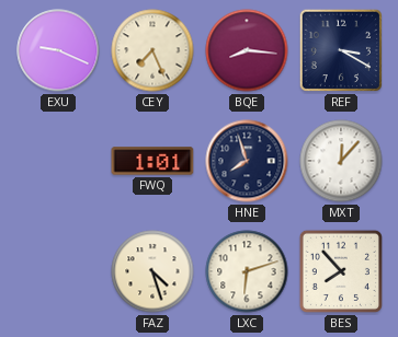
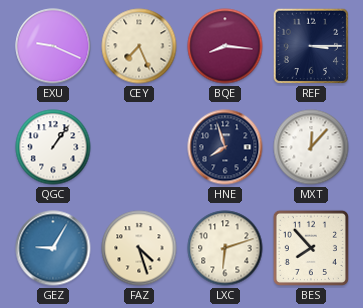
REF: 3:20 -> 3:15 (311, 46)
QGC: none -> 1:06 (53, 147)
FWQ: 1:01 -> none (152, 161)
GEZ: none -> 9:05 (53, 248)
